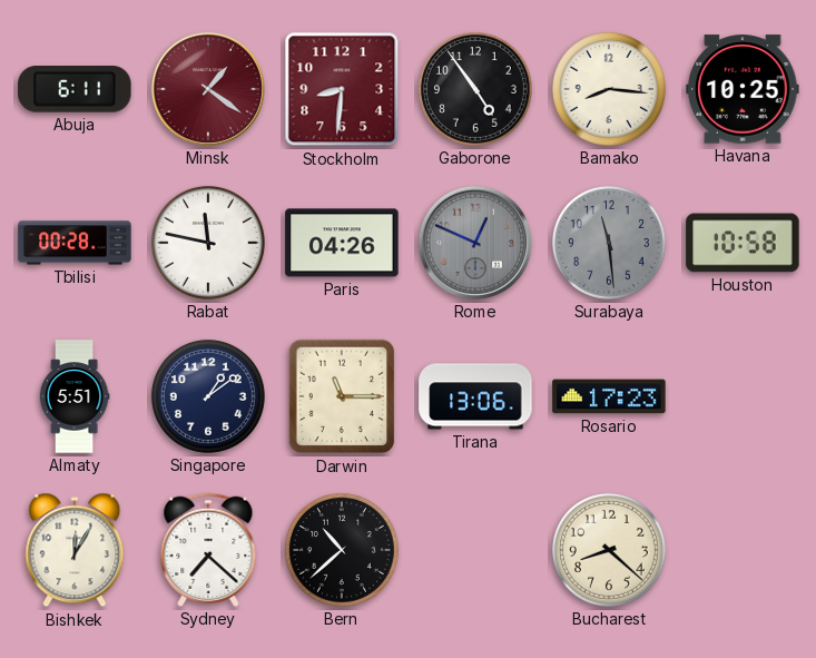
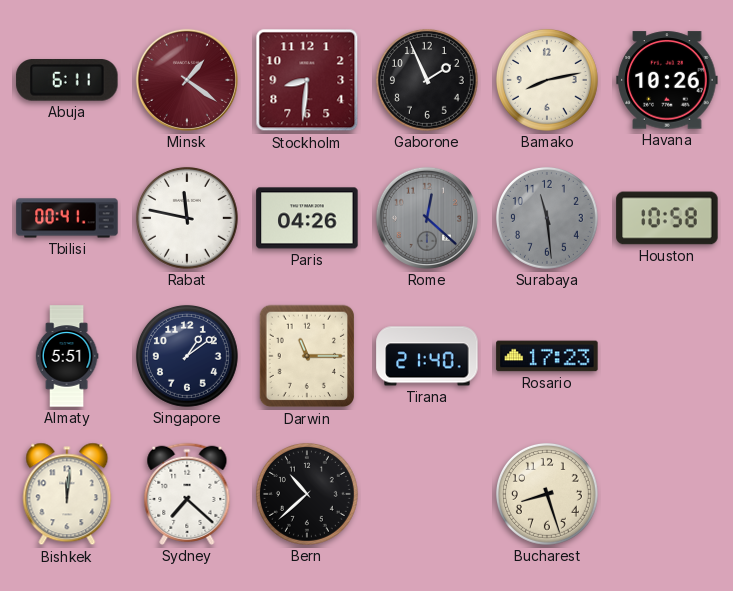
Gaborone: 4:54 -> 1:56 (427, 80)
Bamako: 8:16 -> 8:13 (547, 80)
Havana: 10:25 -> 10:26 (667, 80)
Tbilisi: 00:28 -> 00:41 (67, 218)
Rome: 12:49 -> 12:22 (427, 218)
Tirana: 13:06 -> 21:40 (427, 356)
Bishkek: 12:05 -> 12:01 (67, 494)
Bucharest: 8:22 -> 8:27 (547, 494)
